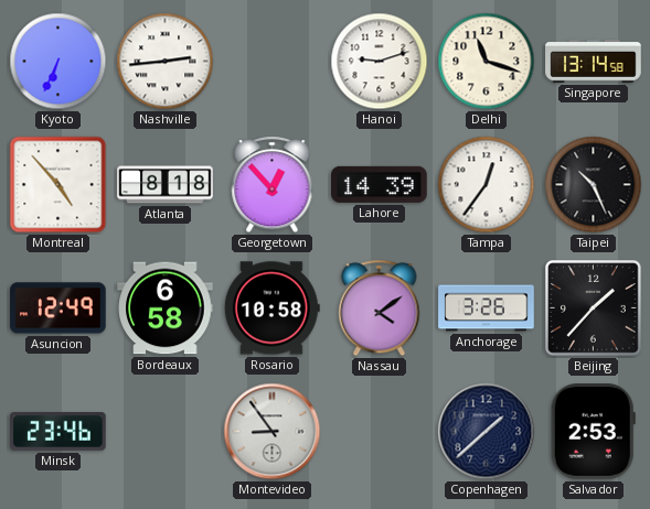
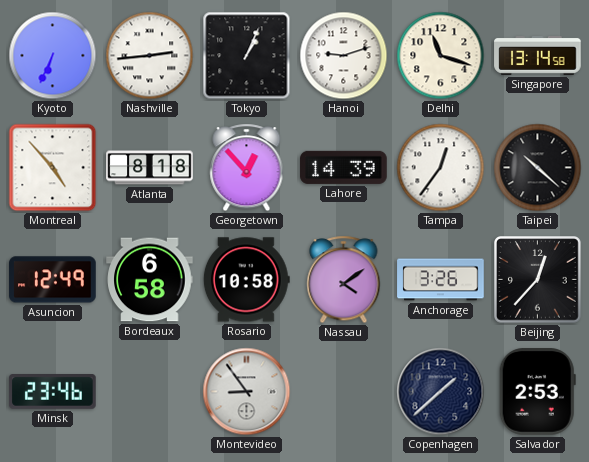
Tokyo: none -> 1:04 (247, 56)
Taipei: 10:26 -> 10:22 (538, 168)
Beijing: 1:37 -> 12:37 (538, 280)
